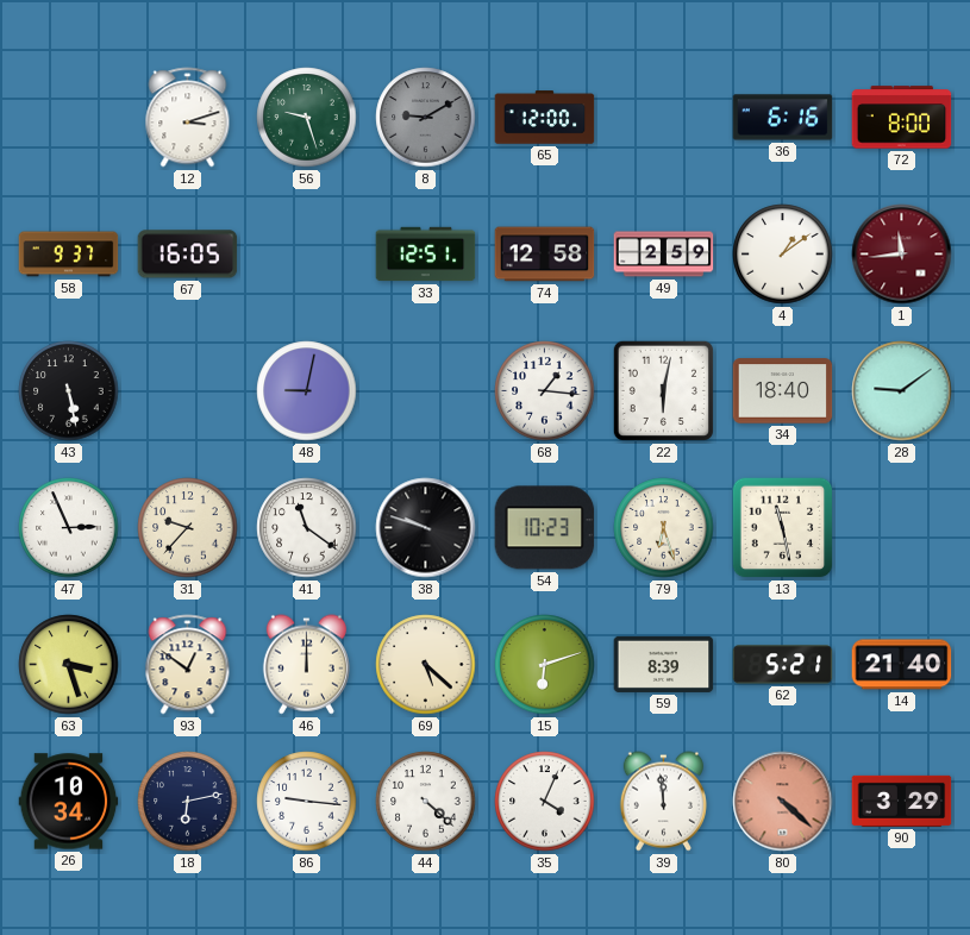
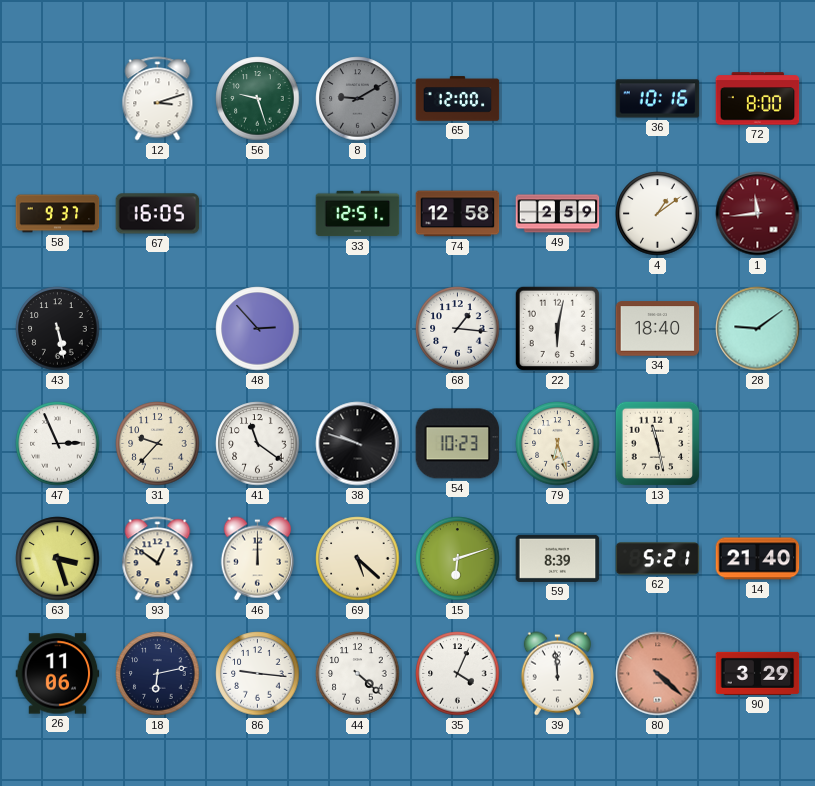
36: 6:16 -> 10:16 (658, 99)
48: 9:02 -> 2:53 (258, 329)
26: 10:34 -> 11:06 (58, 674)
